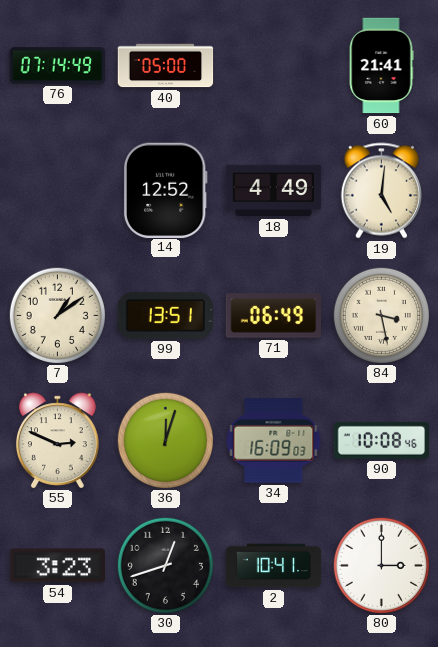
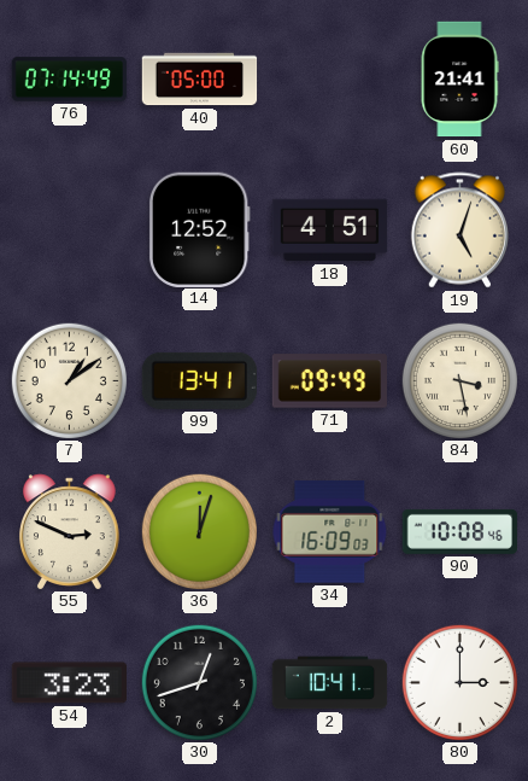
18: 4:49 -> 4:51 (330, 231)
19: 5:01 -> 5:03 (459, 231)
99: 13:51 -> 13:41 (199, 380)
71: 06:49 -> 09:49 (330, 381)
